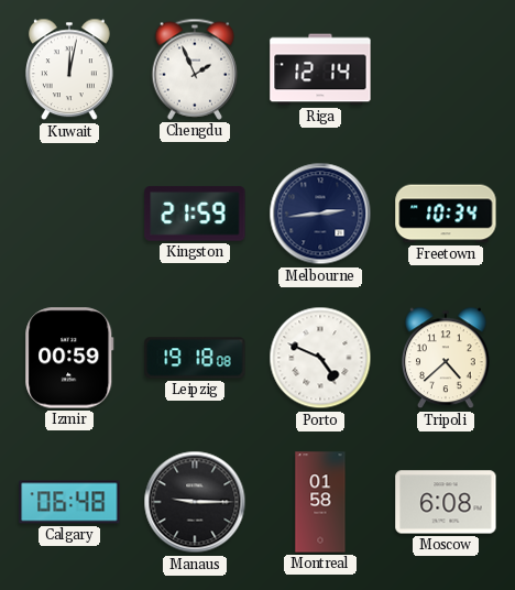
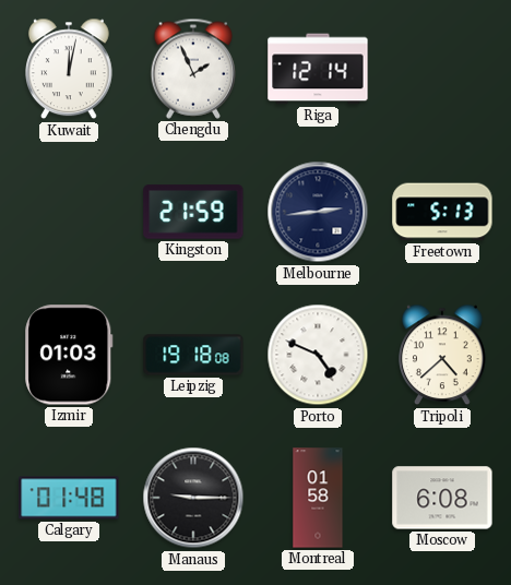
Freetown: 10:34 -> 5:13 (442, 212)
Izmir: 00:59 -> 01:03 (69, 355)
Calgary: 06:48 -> 01:48 (69, 498)
